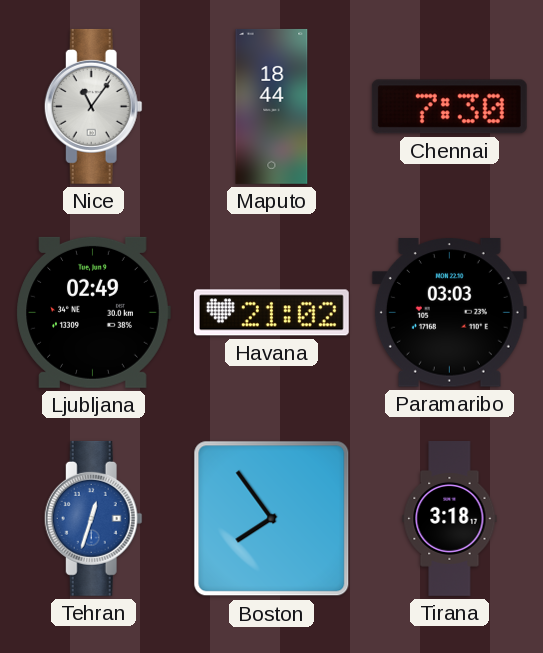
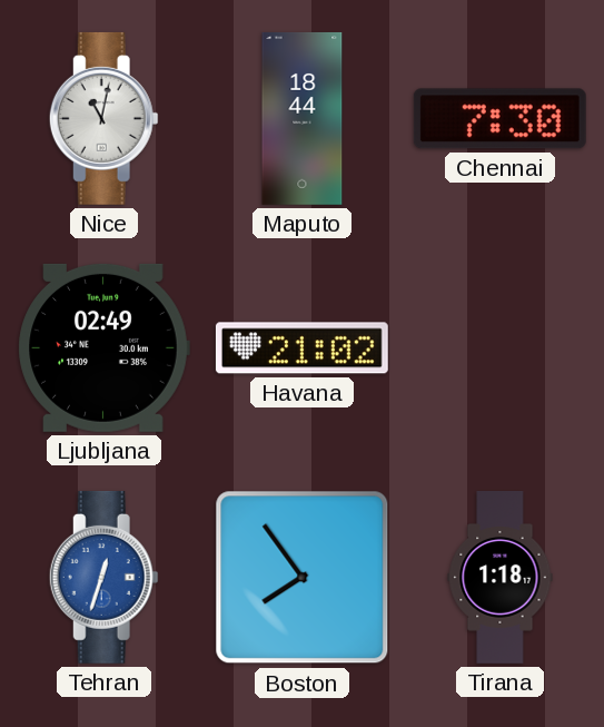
Nice: 11:06 -> 11:02 (103, 118)
Paramaribo: 03:03 -> none (449, 313)
Tirana: 3:18 -> 1:18 (501, 578)
